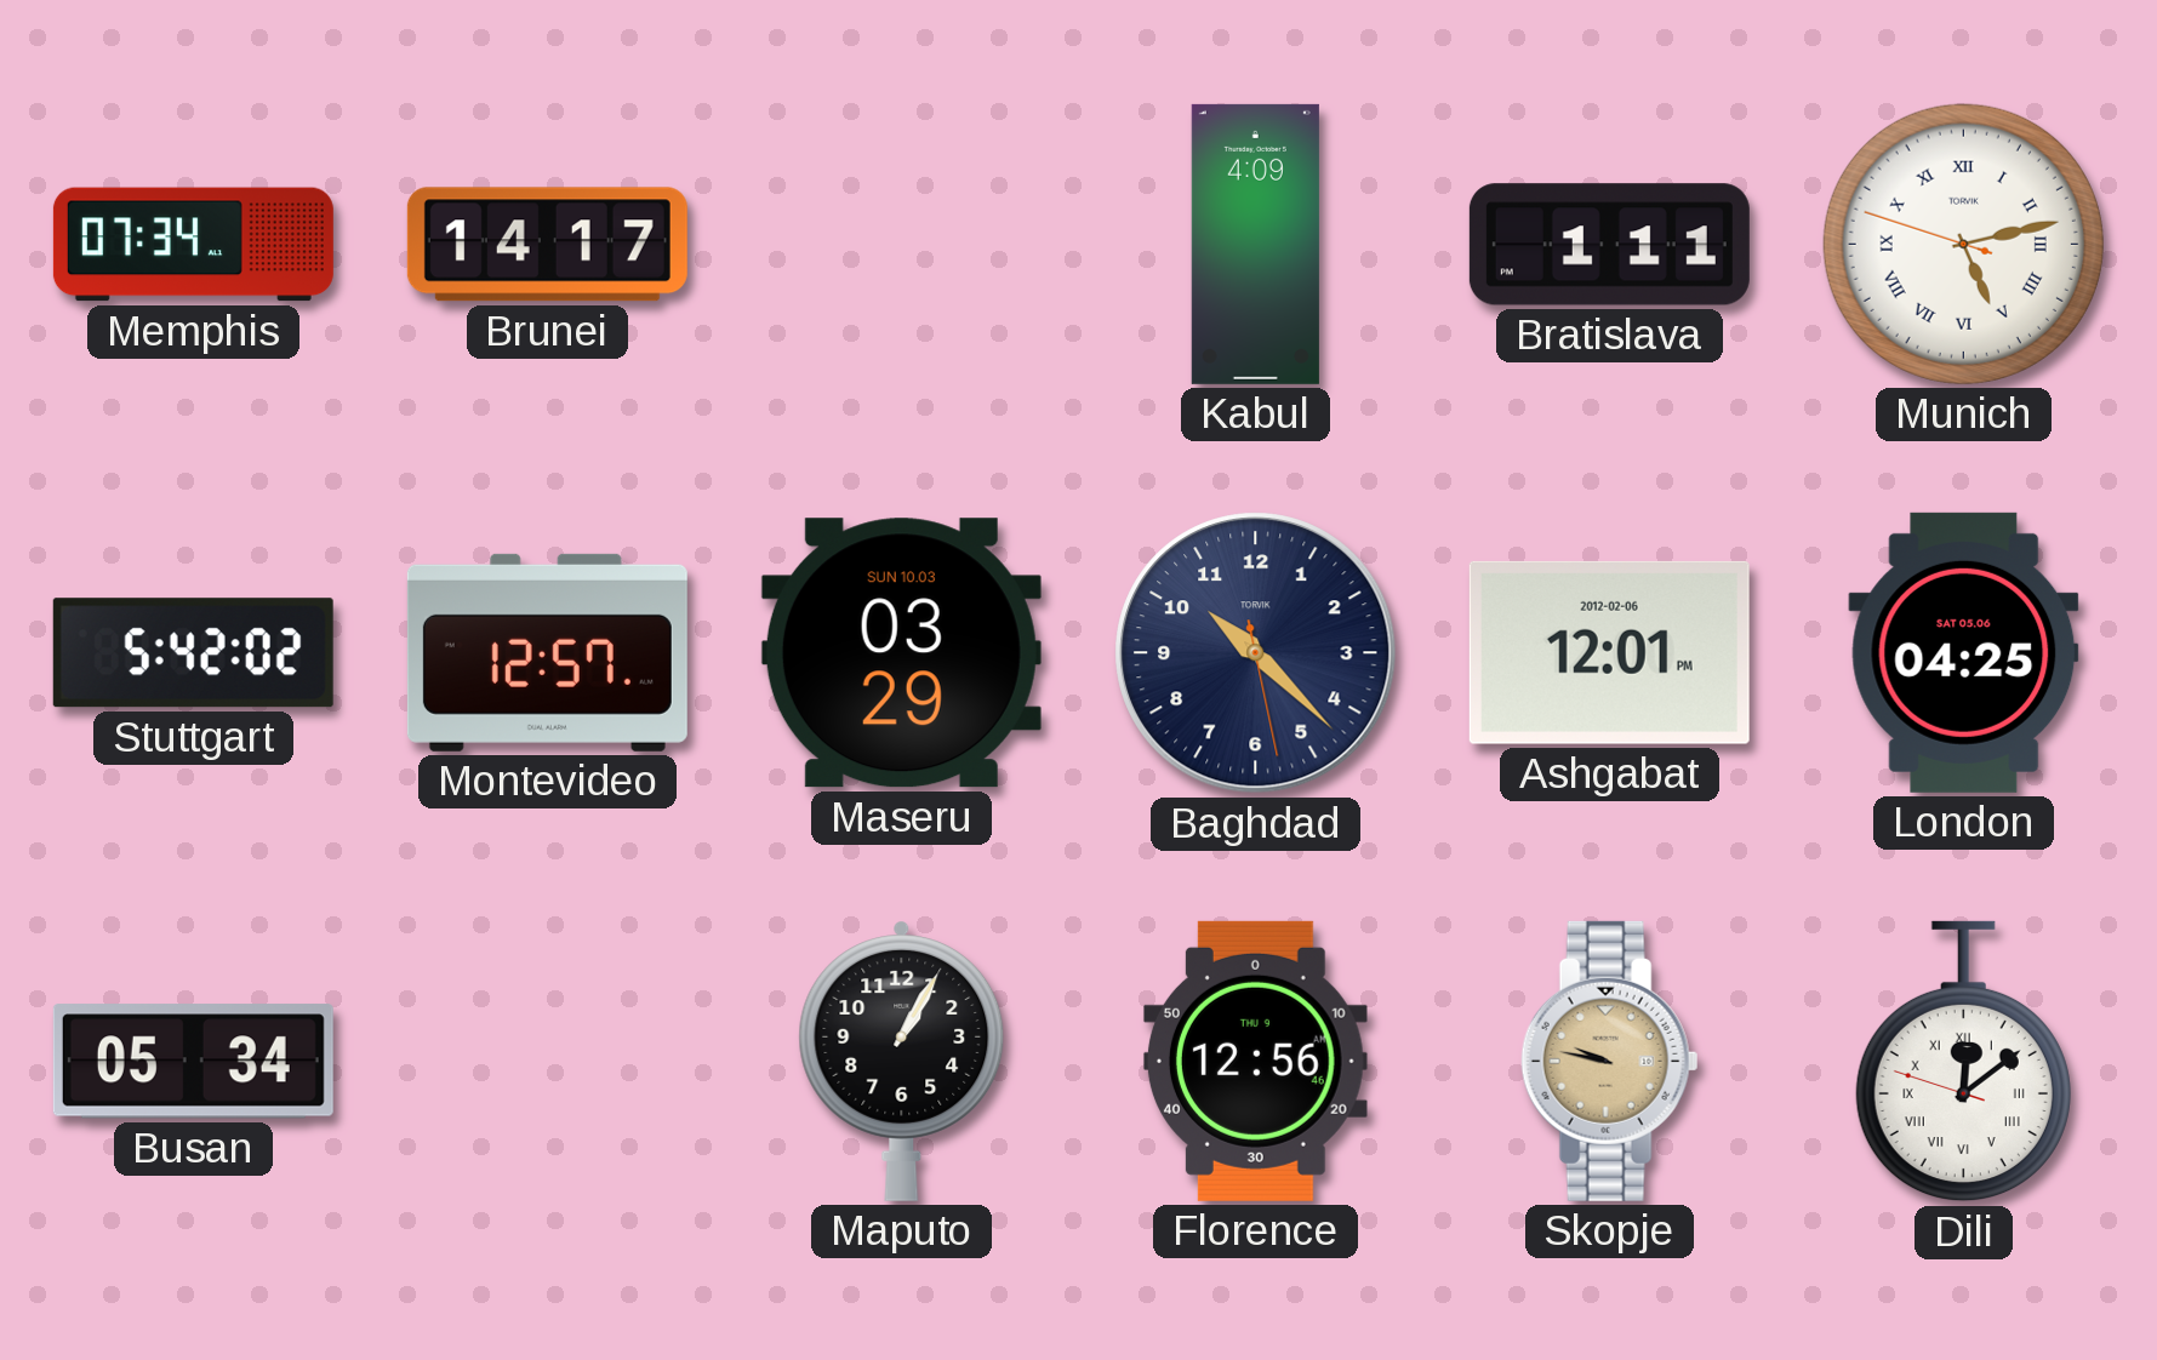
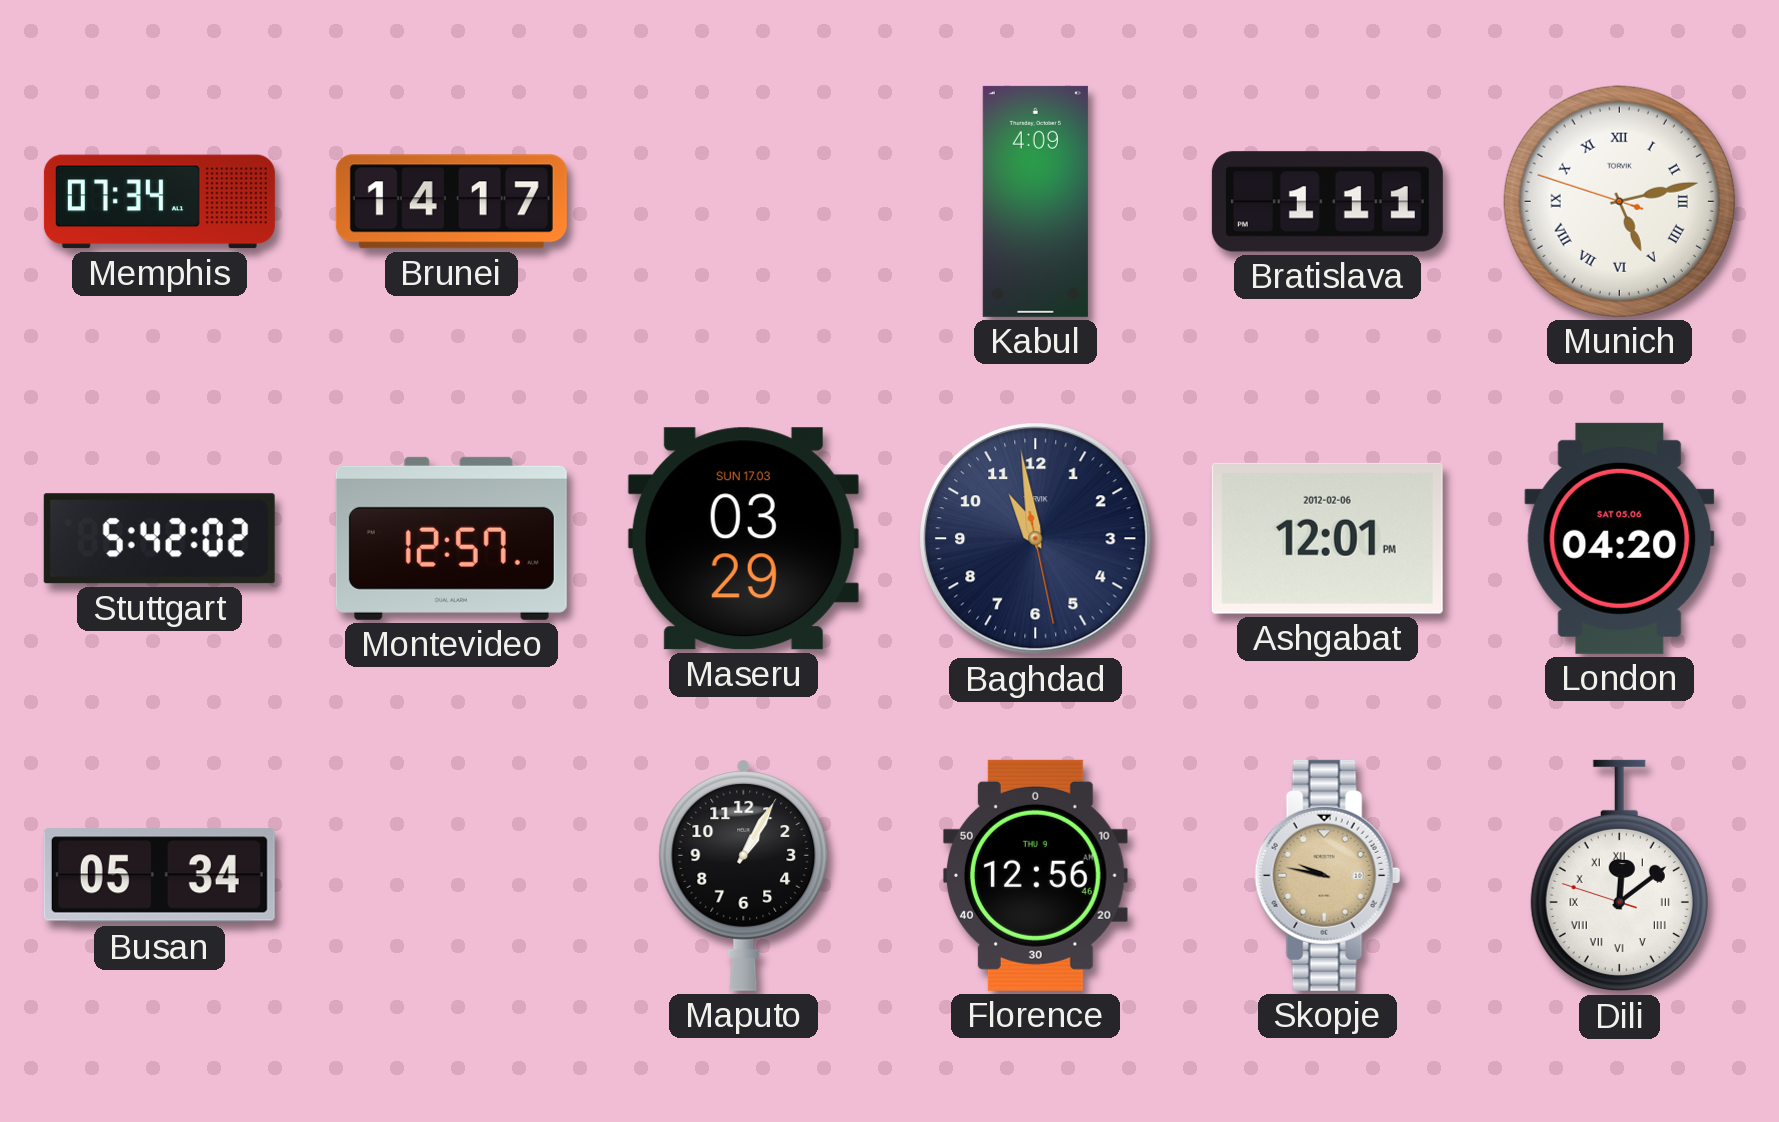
Maseru date: SUN 10.03 -> SUN 17.03 (743, 539)
Baghdad: 10:22 -> 10:58 (1036, 539)
London: 04:25 -> 04:20 (1620, 538)
